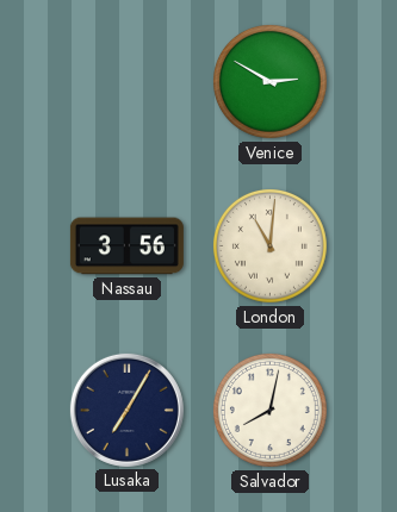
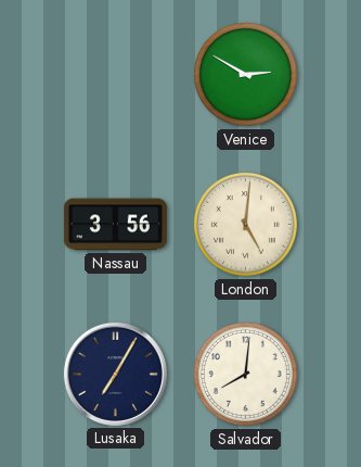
London: 11:01 -> 5:01 (245, 224)
Salvador: 8:02 -> 8:01 (245, 374)
